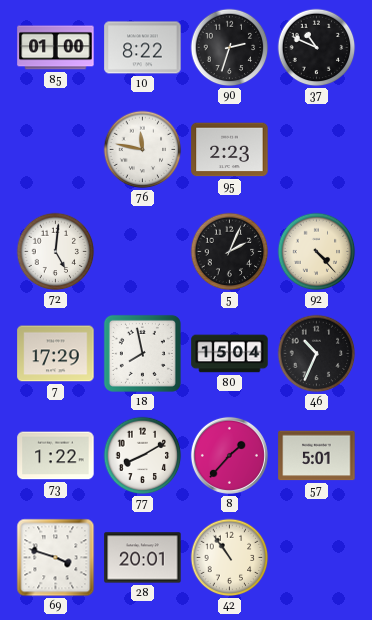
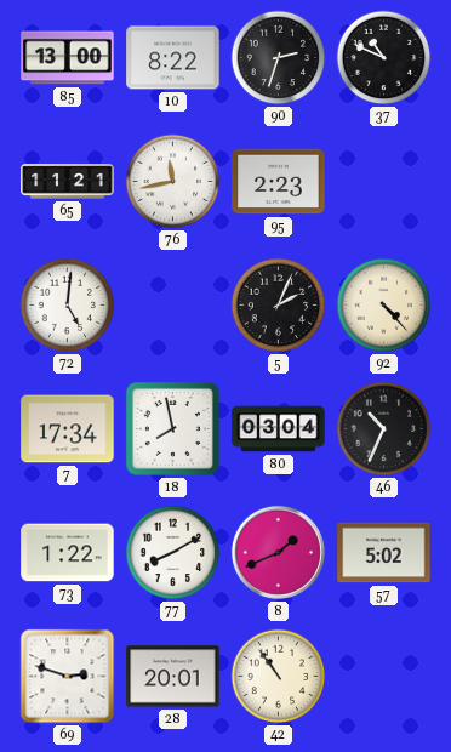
85: 01:00 -> 13:00 (68, 58)
65: none -> 11:21 (68, 182)
76: 11:47 -> 11:43 (173, 182)
7: 17:29 -> 17:34 (68, 429)
80: 15:04 -> 03:04 (279, 429)
8: 1:37 -> 1:41 (278, 552)
57: 5:01 -> 5:02 (384, 553)
69: 3:48 -> 2:48 (68, 677)
